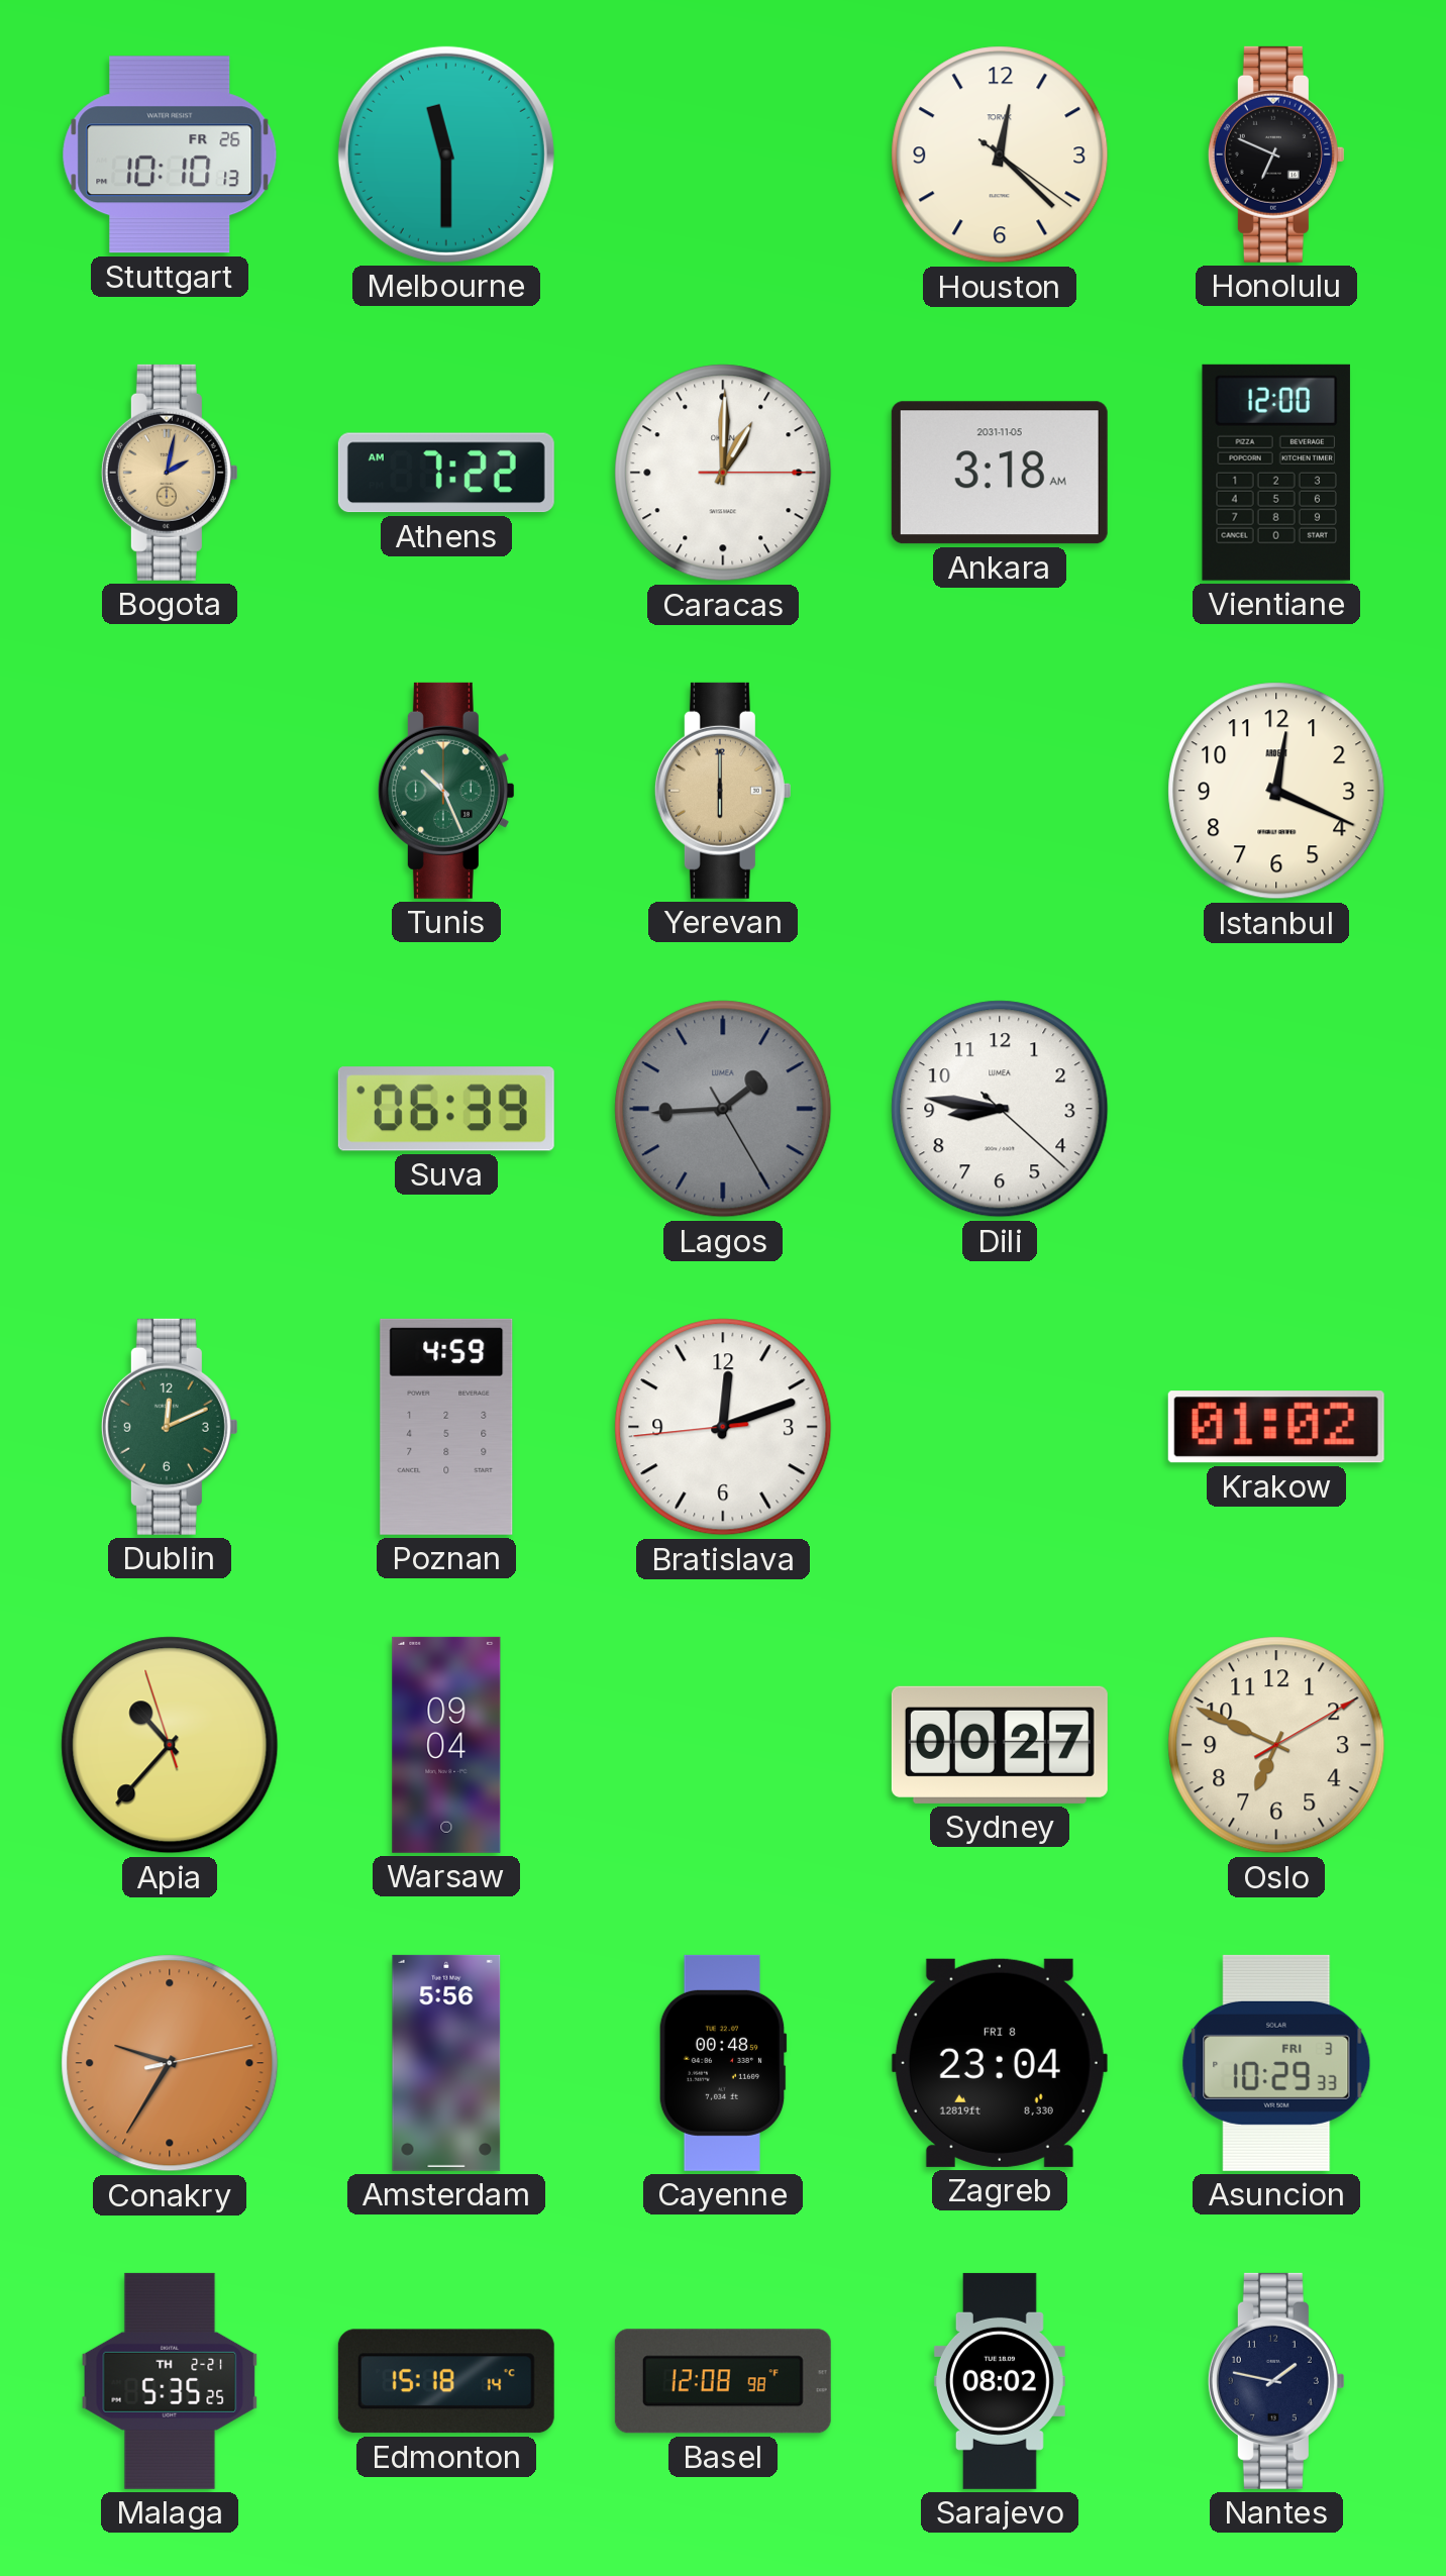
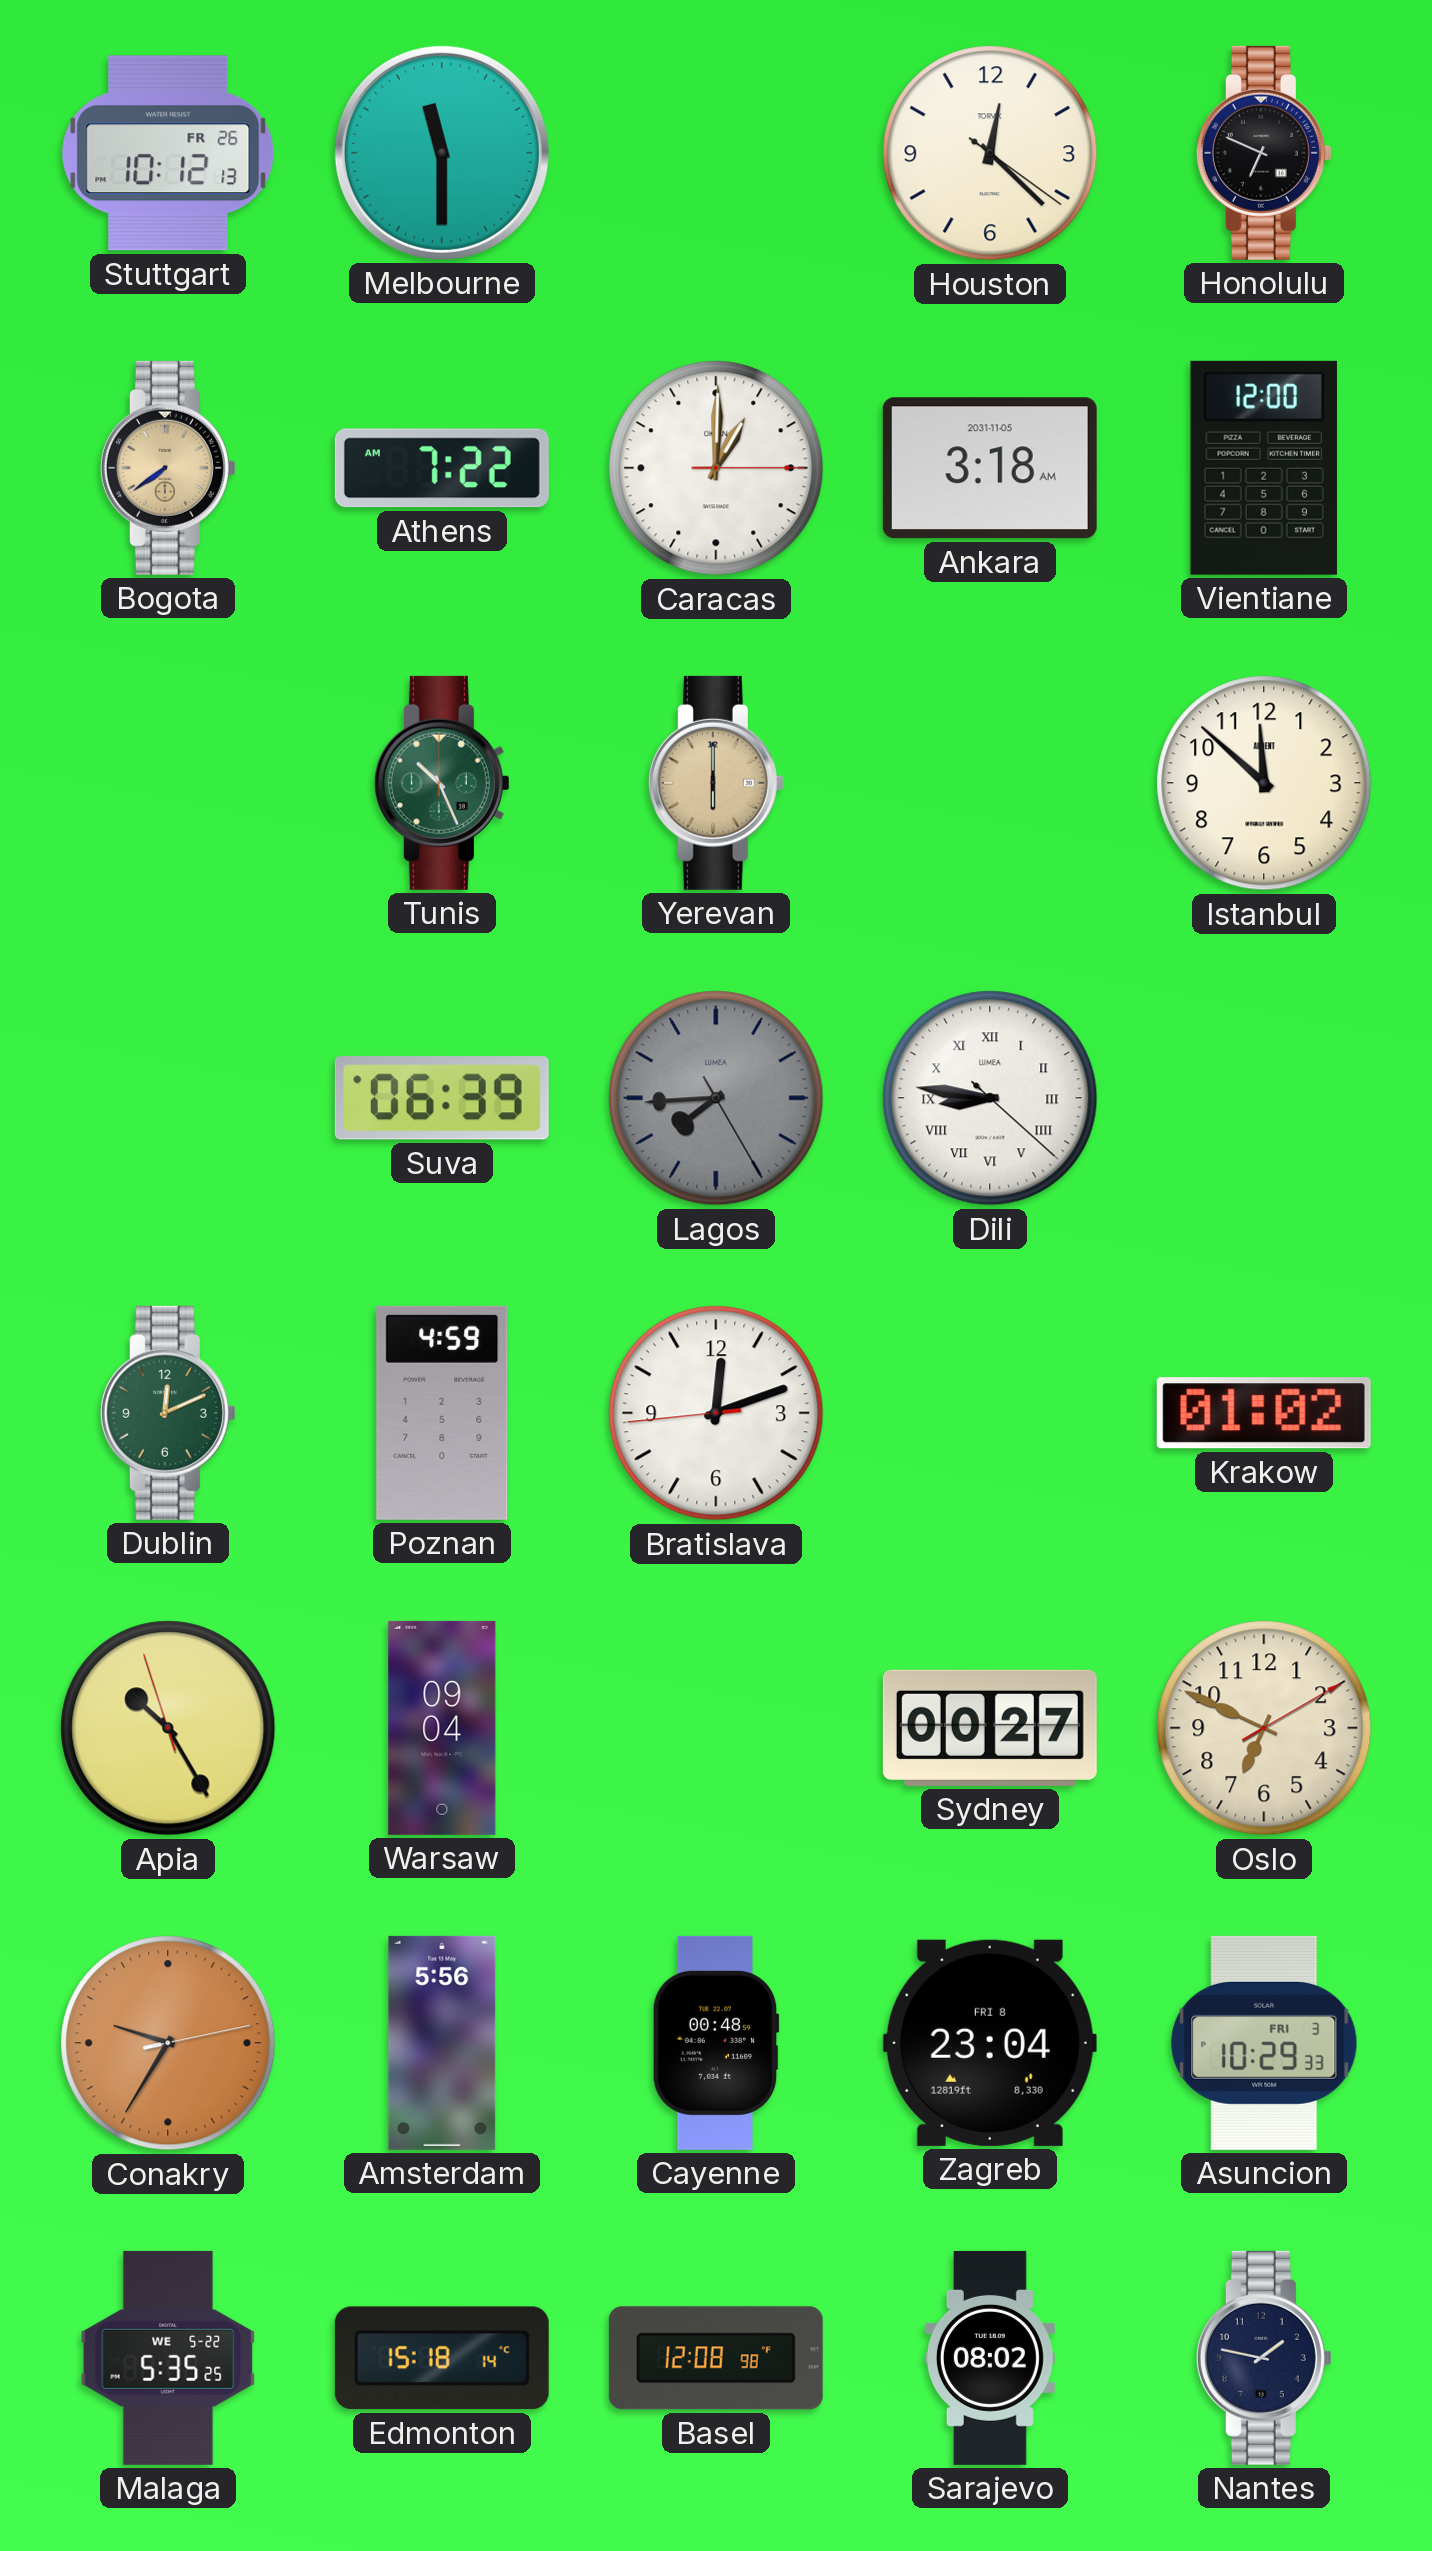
Stuttgart: 10:10 -> 10:12 (168, 153)
Bogota: 2:02 -> 7:39 (168, 468)
Istanbul: 12:19 -> 11:52 (1264, 783)
Lagos: 1:44 -> 7:44 (716, 1098)
Dili numerals: Arabic -> Roman (990, 1098)
Apia: 10:36 -> 10:24 (168, 1728)
Malaga date: TH 2-21 -> WE 5-22 (168, 2358)
